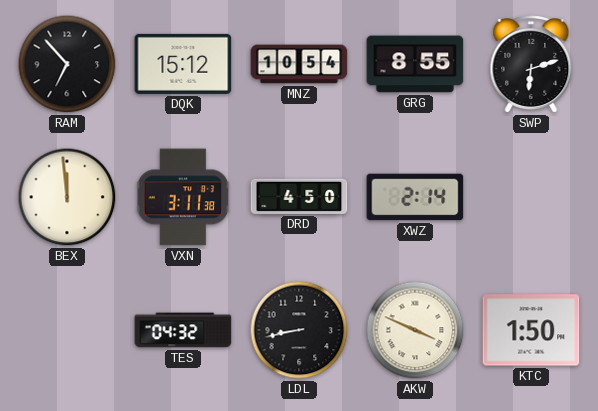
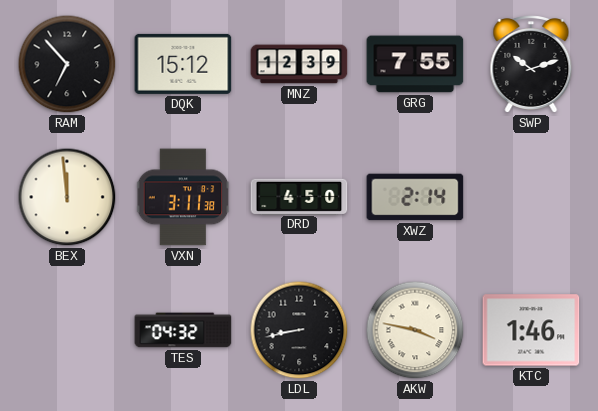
MNZ: 10:54 -> 12:39 (299, 64)
GRG: 8:55 -> 7:55 (415, 64)
SWP: 6:12 -> 10:12 (531, 65)
AKW: 3:49 -> 3:47 (415, 330)
KTC: 1:50 -> 1:46 (531, 330)
